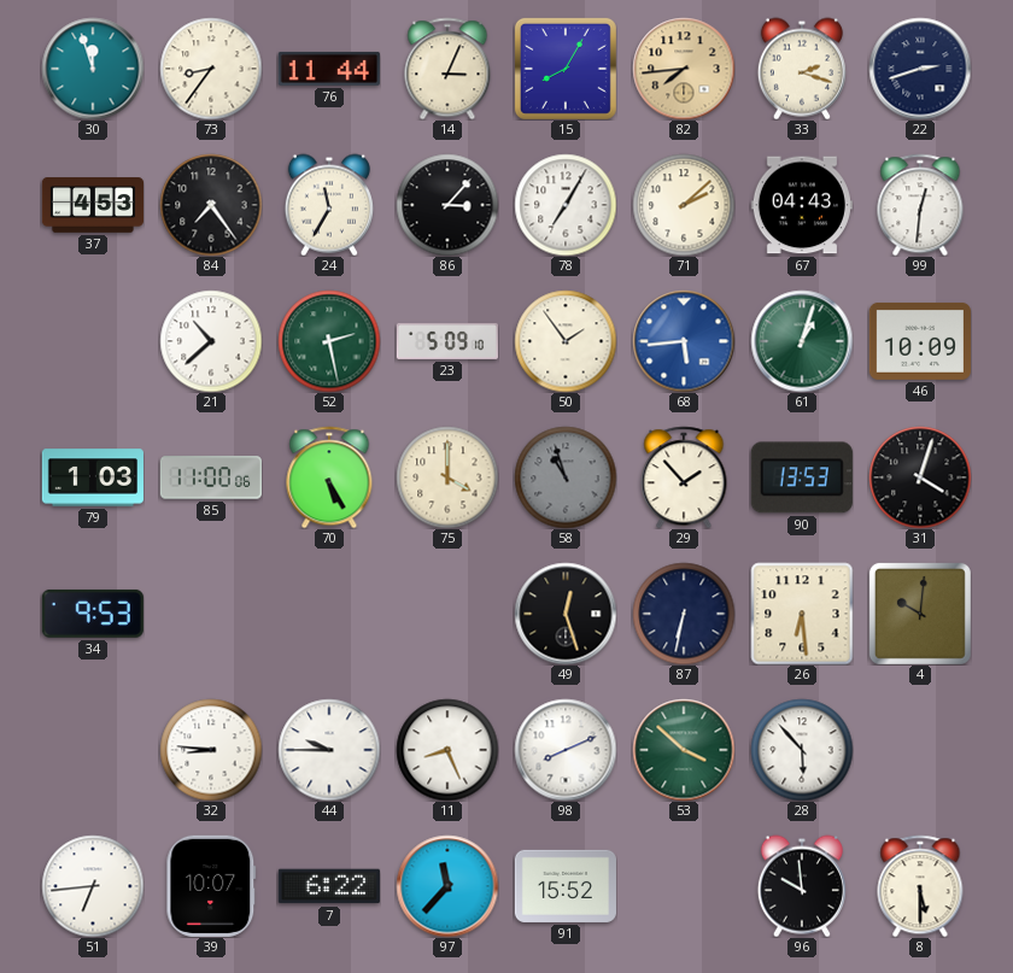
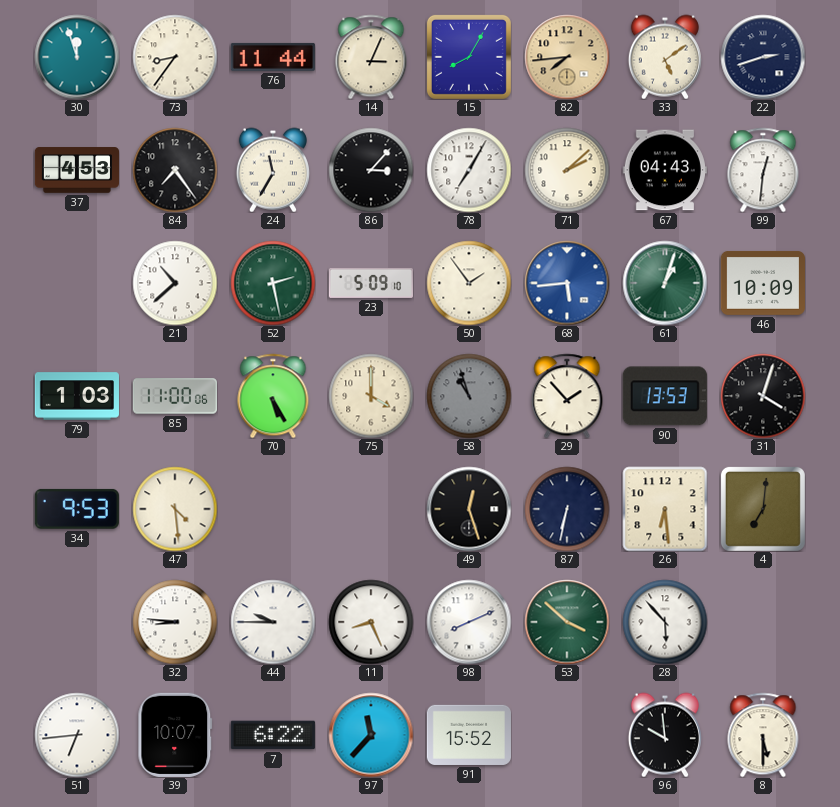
33: 2:18 -> 5:09 (665, 57)
47: none -> 4:29 (175, 509)
4: 10:01 -> 7:01 (763, 509)
